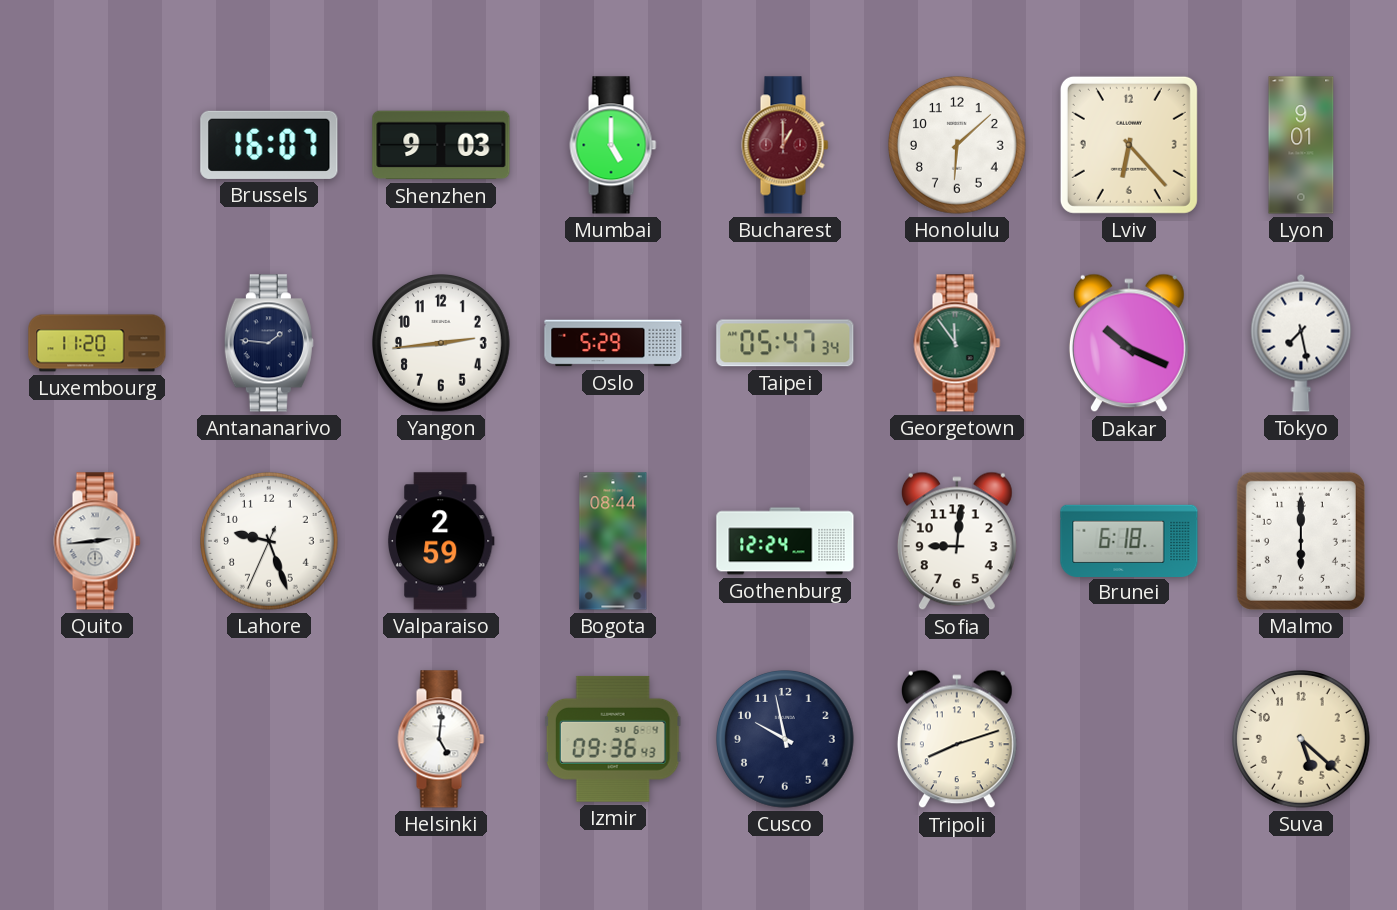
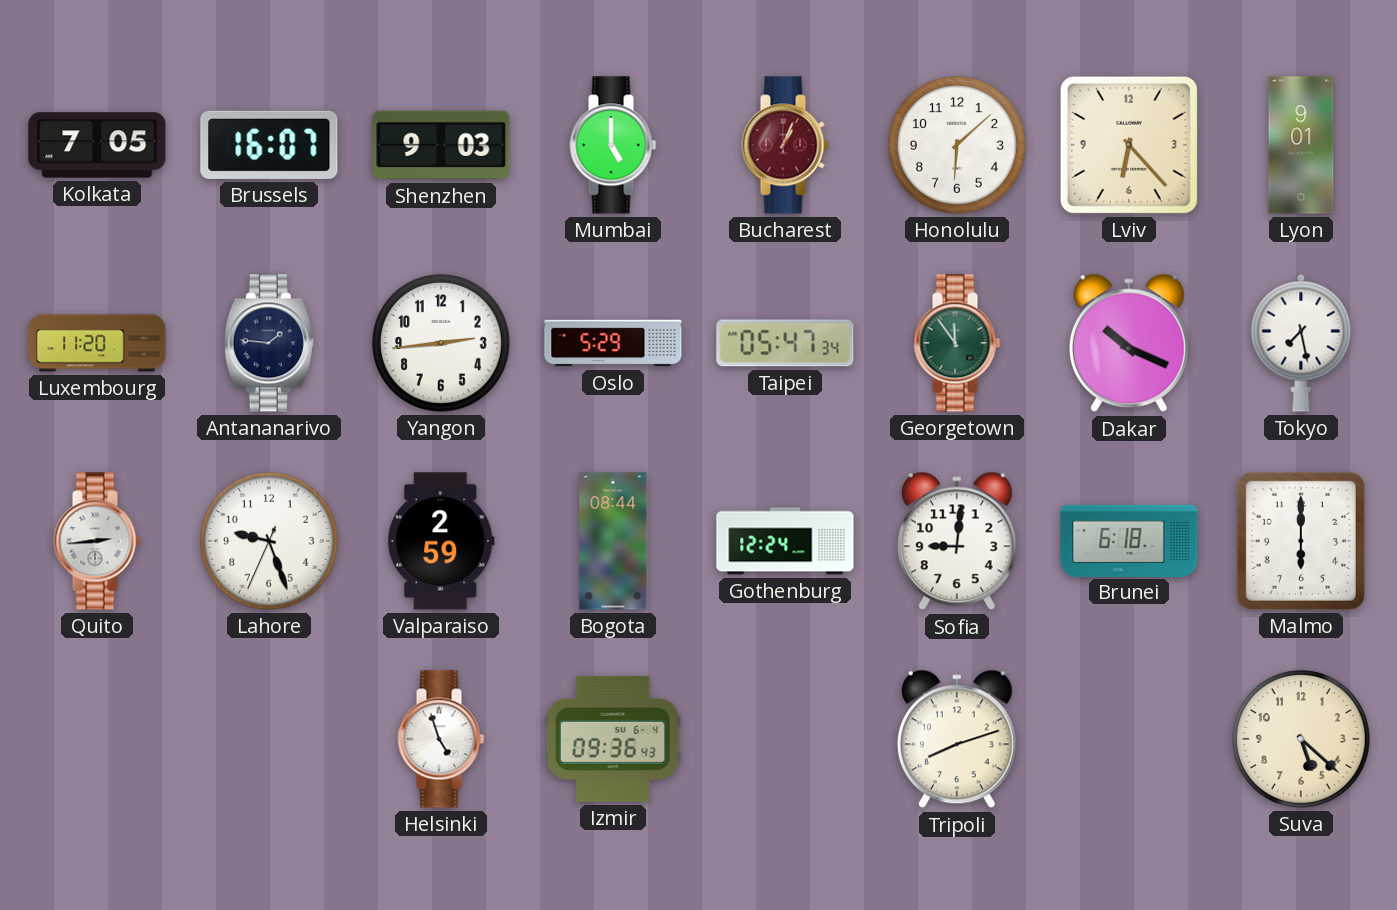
Kolkata: none -> 7:05 (97, 145)
Bucharest: 1:00 -> 1:04 (785, 145)
Helsinki: 5:01 -> 4:57 (441, 739)
Cusco: 9:58 -> none (786, 740)
